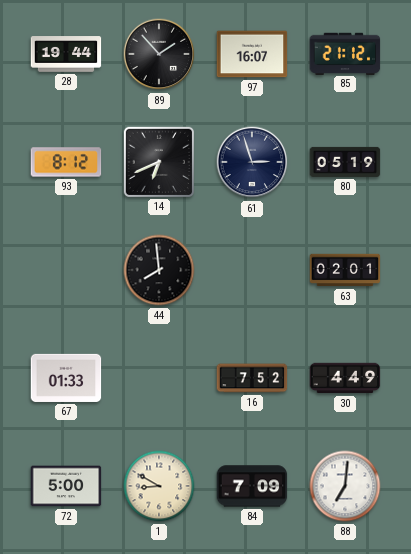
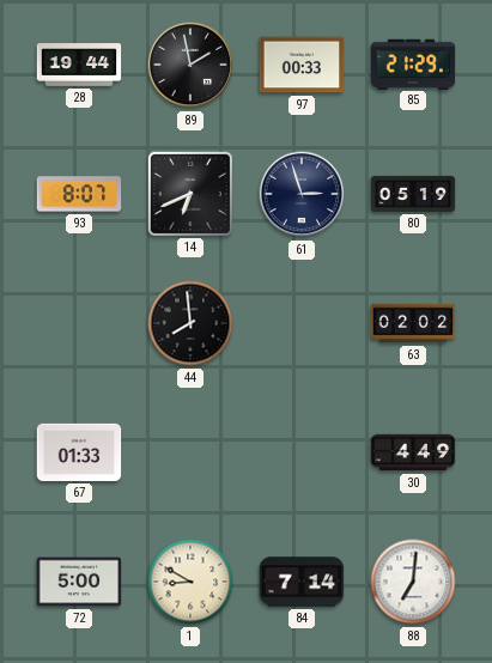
89: 1:53 -> 1:58 (190, 65)
97: 16:07 -> 00:33 (302, 65)
85: 21:12 -> 21:29 (413, 63)
93: 8:12 -> 8:07 (79, 194)
63: 02:01 -> 02:02 (413, 323)
16: 7:52 -> none (252, 378)
84: 7:09 -> 7:14 (302, 582)
